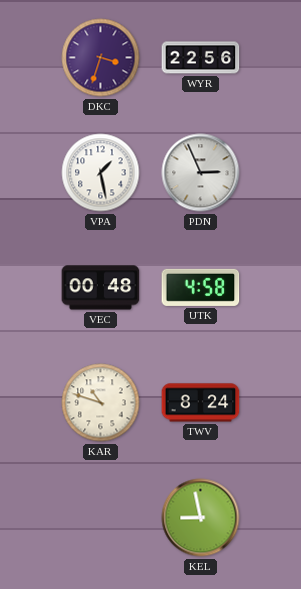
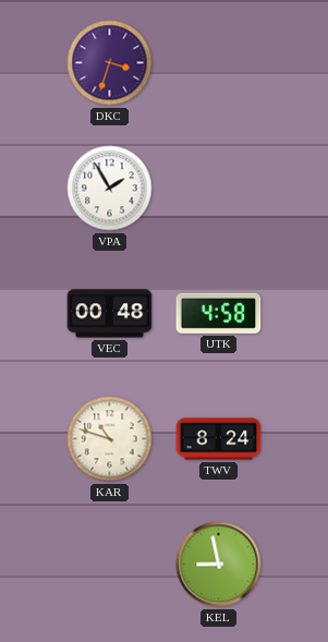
WYR: 22:56 -> none (201, 58)
VPA: 1:28 -> 1:55 (110, 189)
PDN: 2:56 -> none (201, 173)
